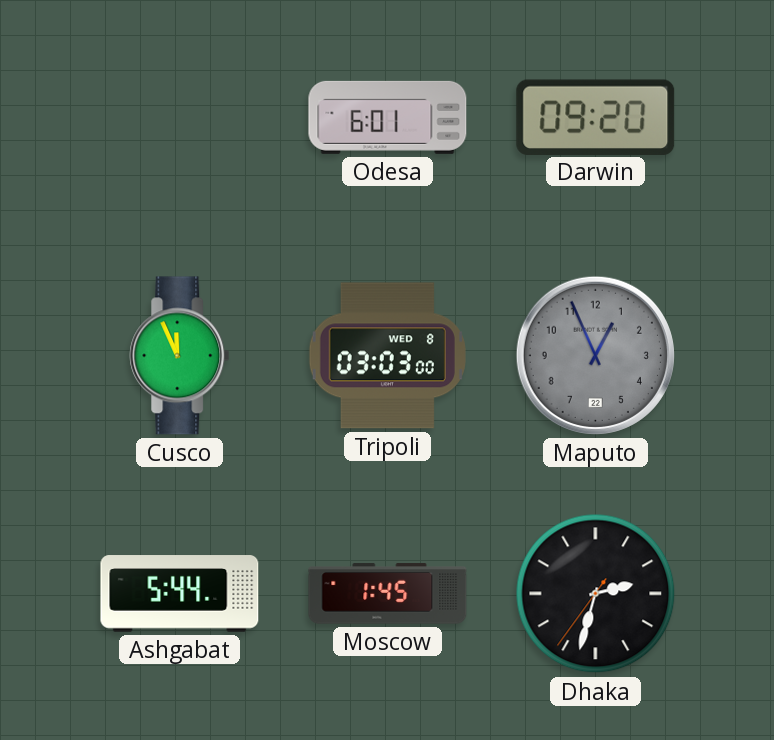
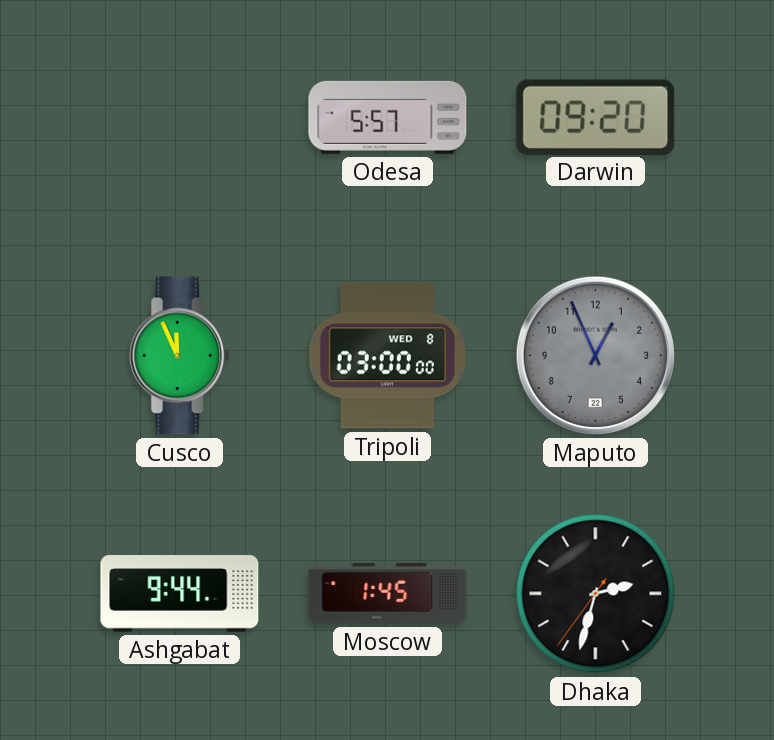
Odesa: 6:01 -> 5:57 (388, 117)
Tripoli: 03:03 -> 03:00 (387, 356)
Ashgabat: 5:44 -> 9:44 (180, 594)
